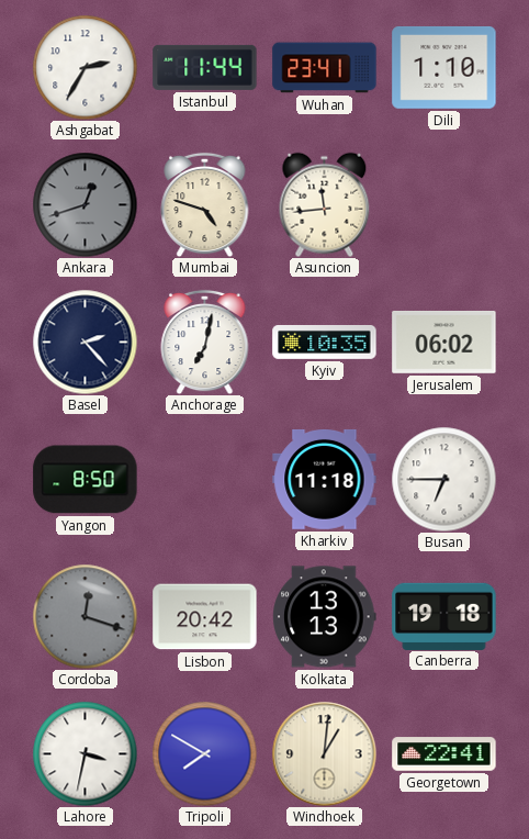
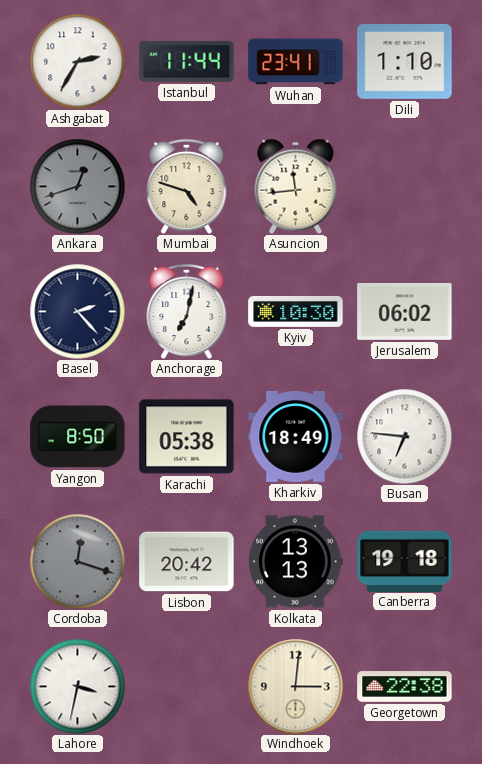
Kyiv: 10:35 -> 10:30 (296, 311)
Karachi: none -> 05:38 (187, 437)
Kharkiv: 11:18 -> 18:49 (296, 436)
Busan: 6:45 -> 6:46 (404, 436)
Tripoli: 7:50 -> none (204, 753)
Windhoek: 1:01 -> 3:01 (295, 686)
Georgetown: 22:41 -> 22:38 (405, 687)
